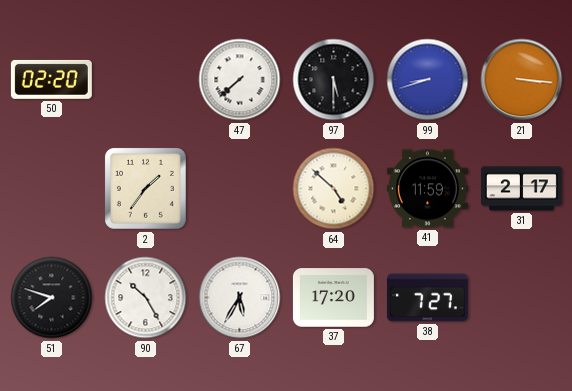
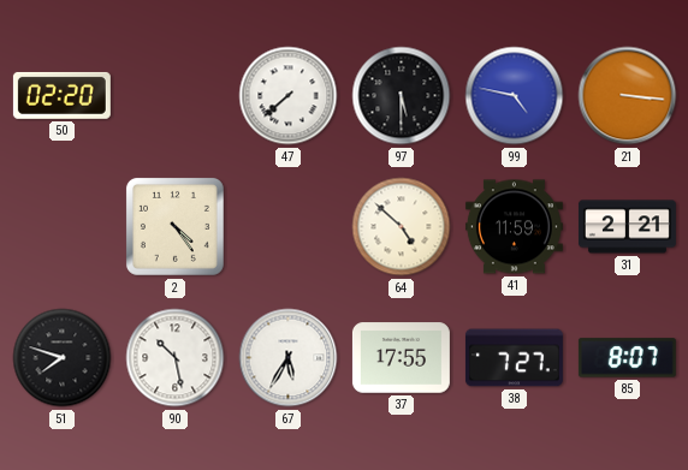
99: 8:42 -> 4:47 (515, 96)
2: 1:36 -> 4:24 (174, 226)
31: 2:17 -> 2:21 (627, 227)
90: 10:25 -> 10:28 (176, 358)
37: 17:20 -> 17:55 (401, 358)
85: none -> 8:07 (627, 358)
